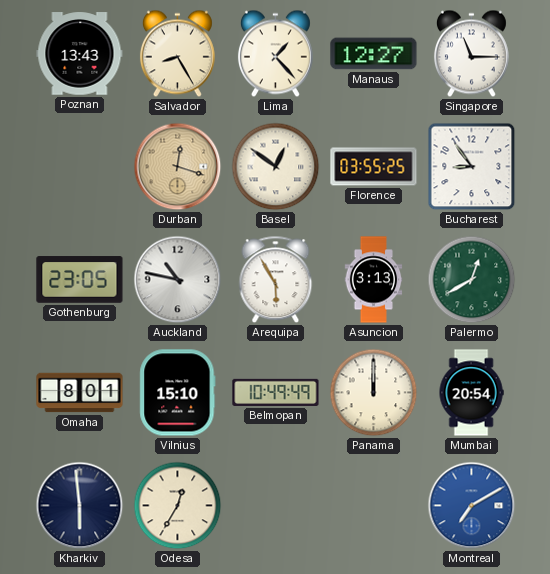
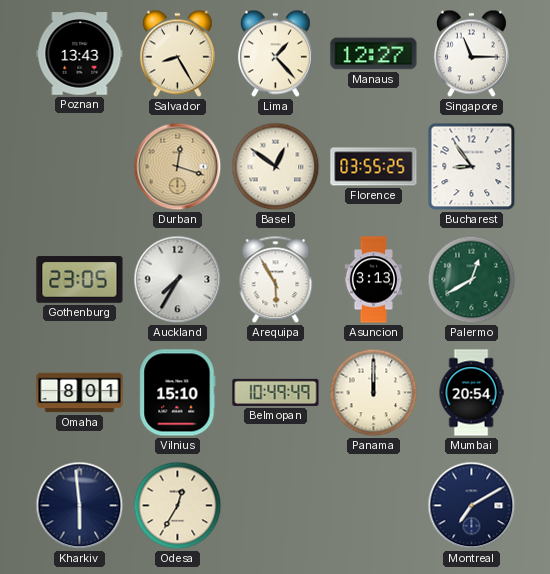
Auckland: 10:47 -> 7:35 (178, 280)
Montreal dial: blue -> navy (472, 506)
